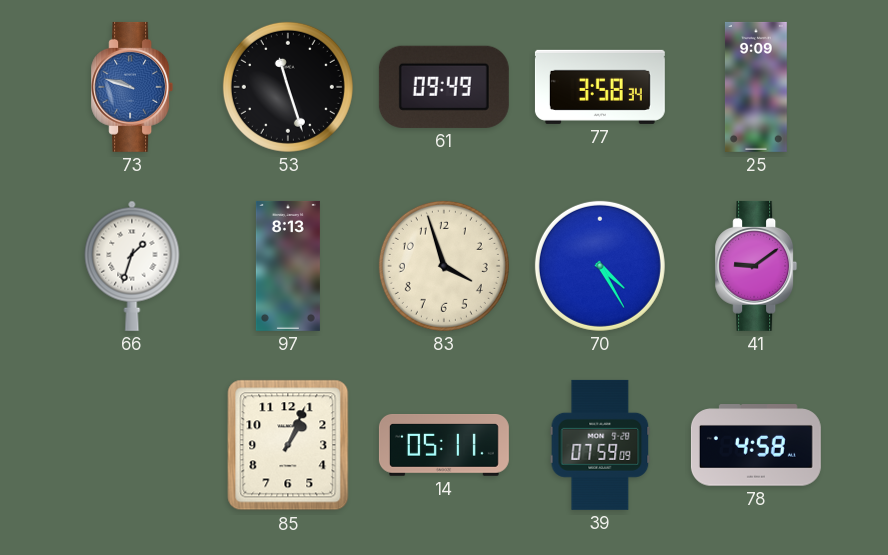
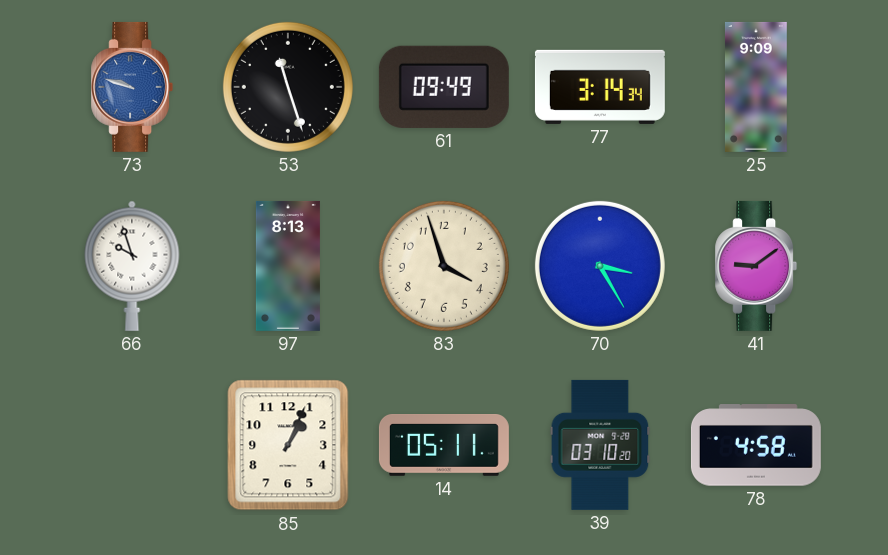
77: 3:58 -> 3:14 (600, 87)
66: 1:33 -> 9:57 (132, 266)
70: 4:25 -> 3:25 (600, 266)
39: 07:59 -> 03:10 (600, 445)
